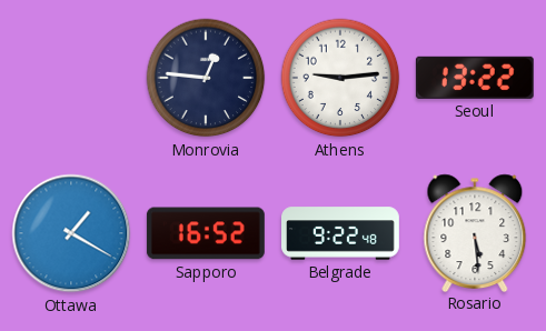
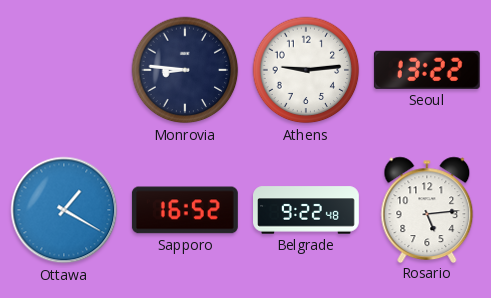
Monrovia: 12:46 -> 8:46 (185, 70)
Rosario: 5:29 -> 5:14 (427, 209)
